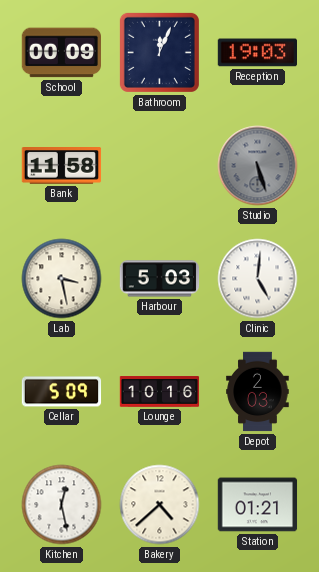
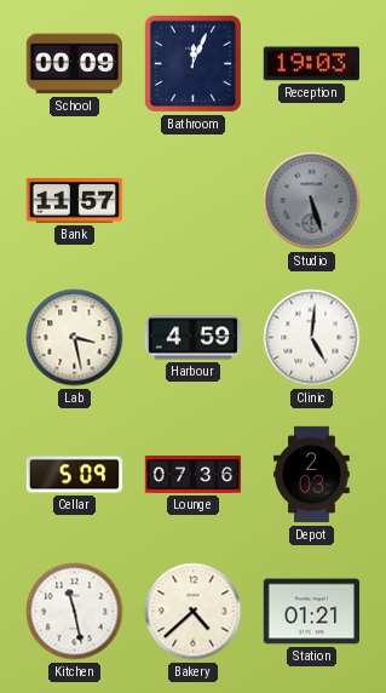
Bank: 11:58 -> 11:57 (75, 201)
Harbour: 5:03 -> 4:59 (194, 338)
Lounge: 10:16 -> 07:36 (194, 475)
Kitchen: 12:28 -> 11:28 (75, 612)
